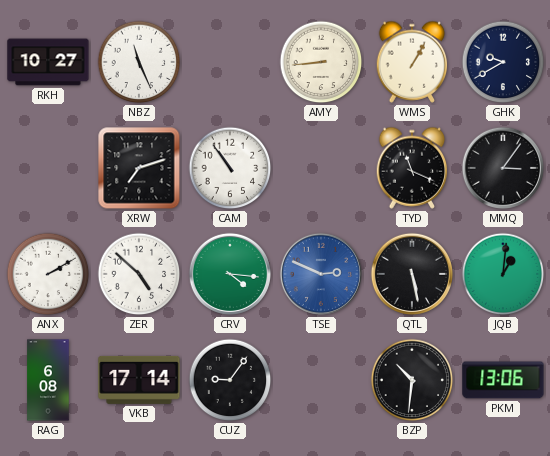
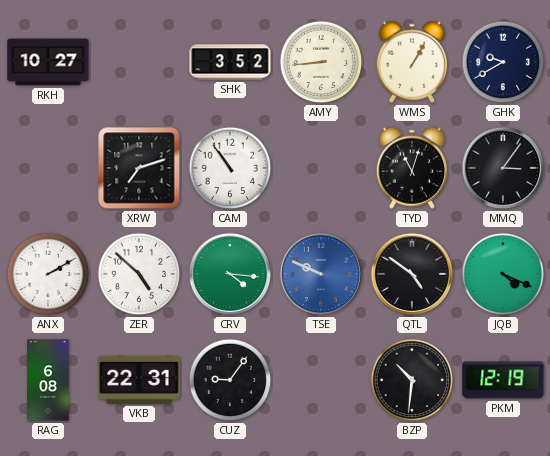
NBZ: 11:26 -> none (139, 62)
SHK: none -> 3:52 (230, 62)
TYD: 11:19 -> 11:03 (412, 168)
TSE: 2:49 -> 9:49 (321, 274)
QTL: 5:28 -> 4:51 (412, 274)
JQB: 1:01 -> 4:19 (503, 274)
VKB: 17:14 -> 22:31 (139, 380)
PKM: 13:06 -> 12:19 (503, 380)
